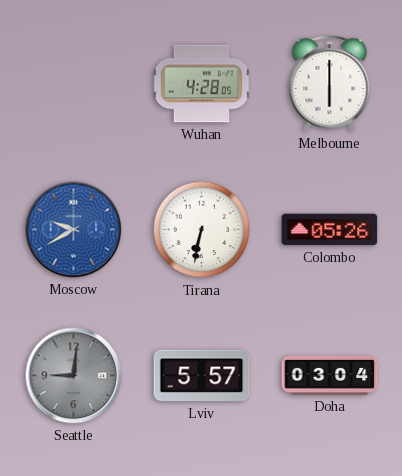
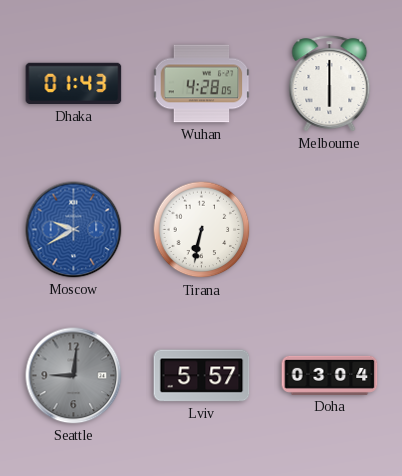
Dhaka: none -> 01:43 (74, 84)
Colombo: 05:26 -> none (330, 230)
